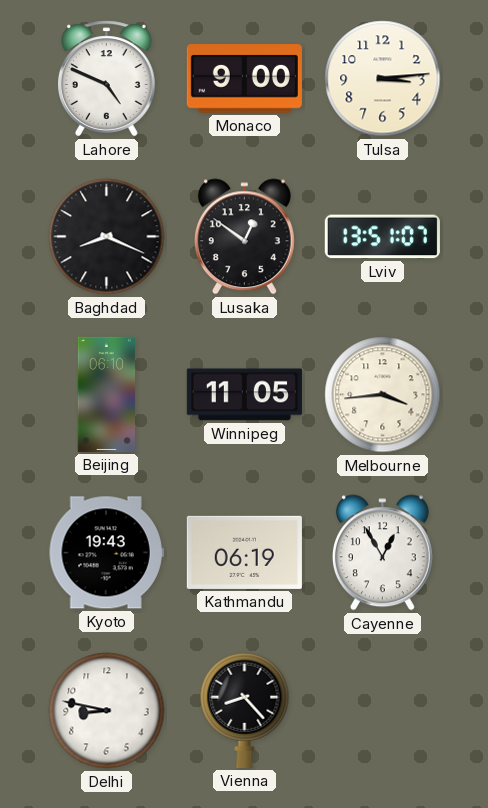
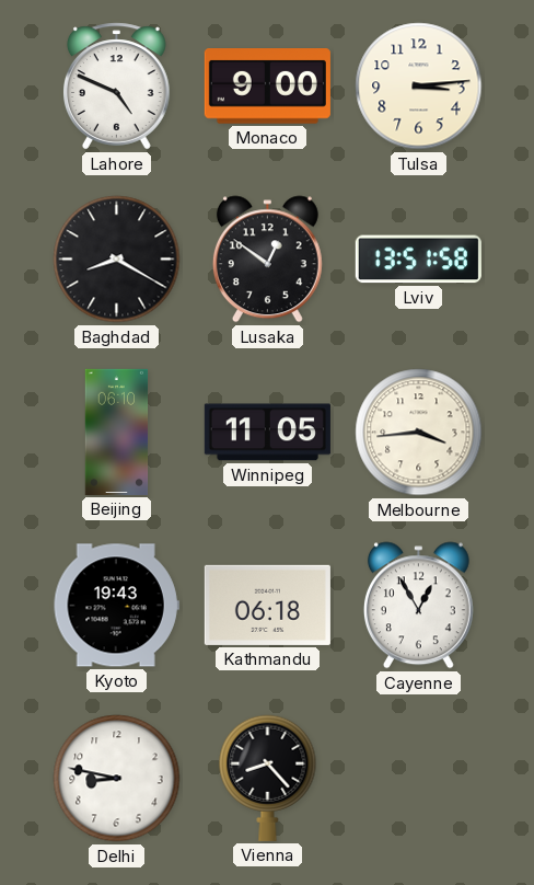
Baghdad: 8:19 -> 8:20 (117, 260)
Lviv: 13:51:07 -> 13:51:58 (418, 260)
Kathmandu: 06:19 -> 06:18 (267, 605)
